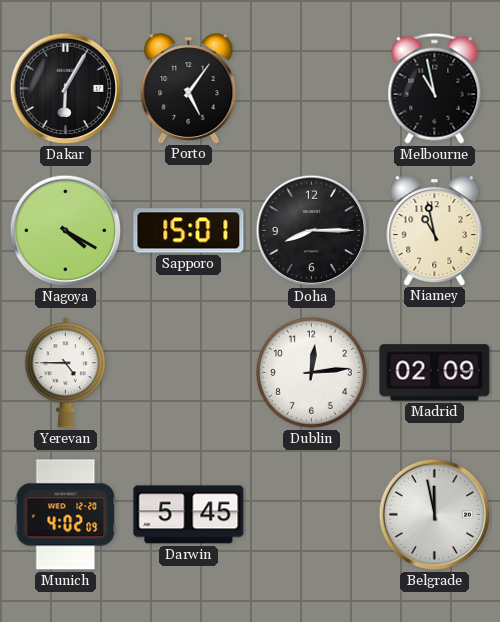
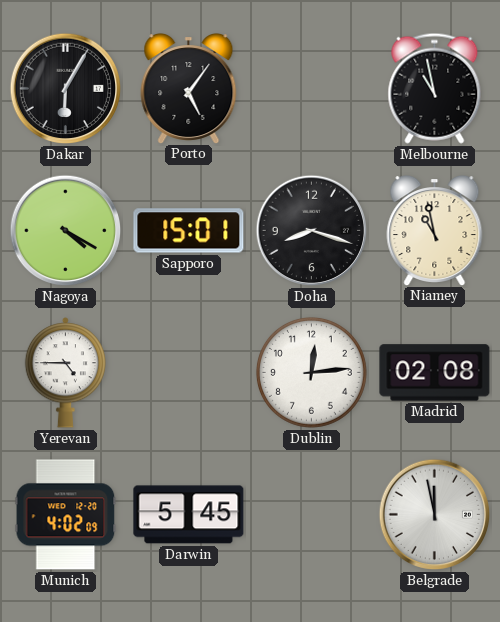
Doha: 8:15 -> 8:18 (312, 231)
Madrid: 02:09 -> 02:08 (435, 373)
